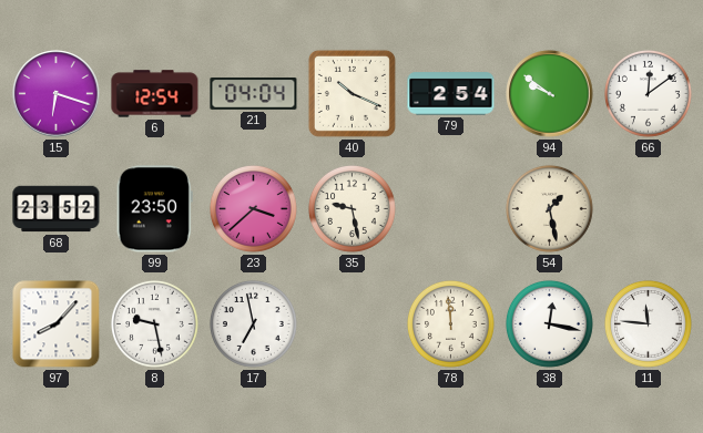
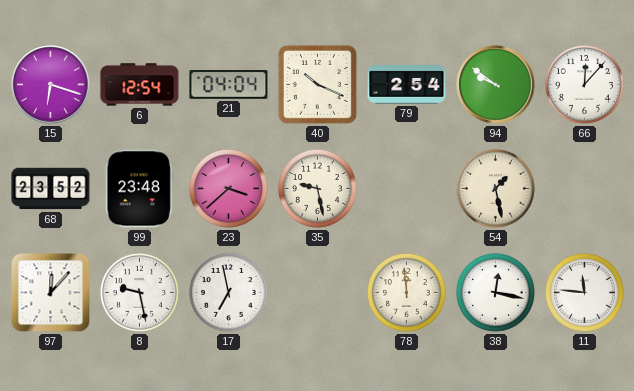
66: 12:09 -> 12:07 (584, 84)
99: 23:50 -> 23:48 (139, 189)
97: 8:07 -> 12:07 (51, 293)
